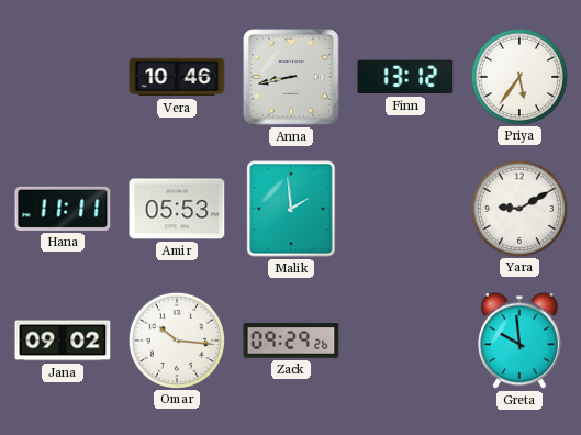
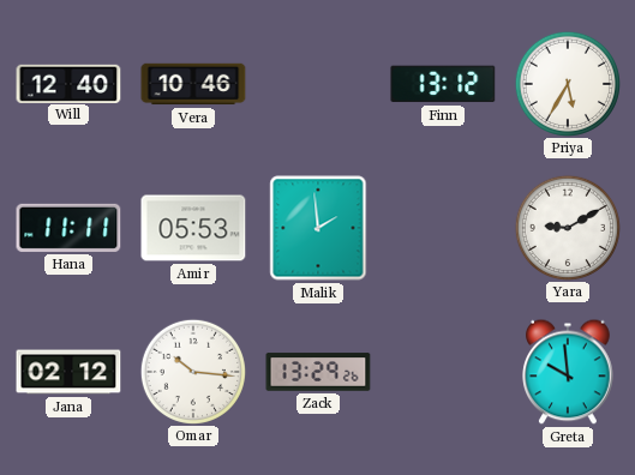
Will: none -> 12:40 (68, 83)
Anna: 8:43 -> none (291, 77)
Priya: 5:36 -> 5:35 (567, 83)
Jana: 09:02 -> 02:12 (68, 372)
Zack: 09:29 -> 13:29 (318, 372)
